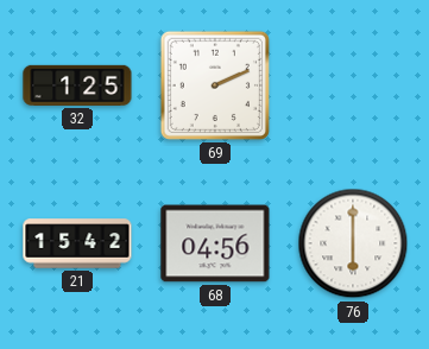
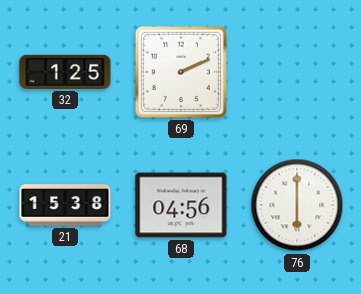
21: 15:42 -> 15:38 (65, 205)
